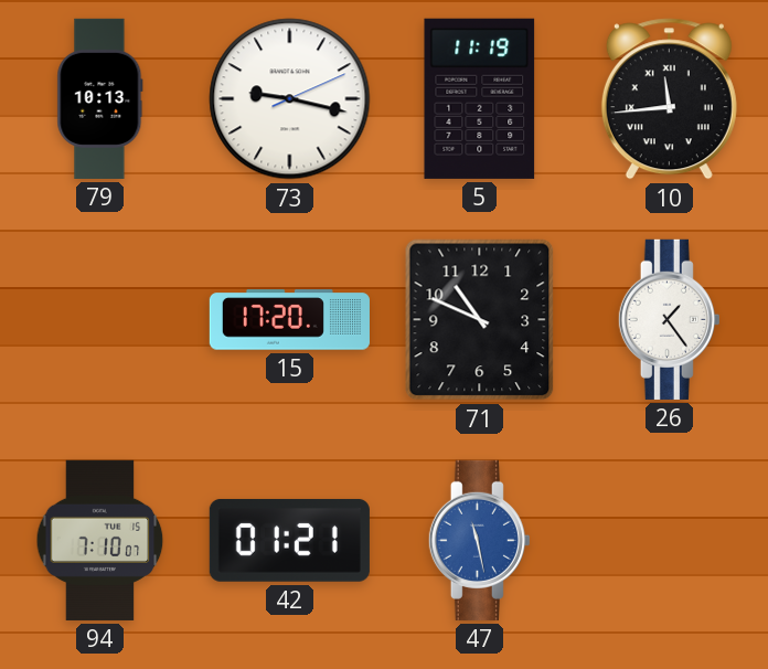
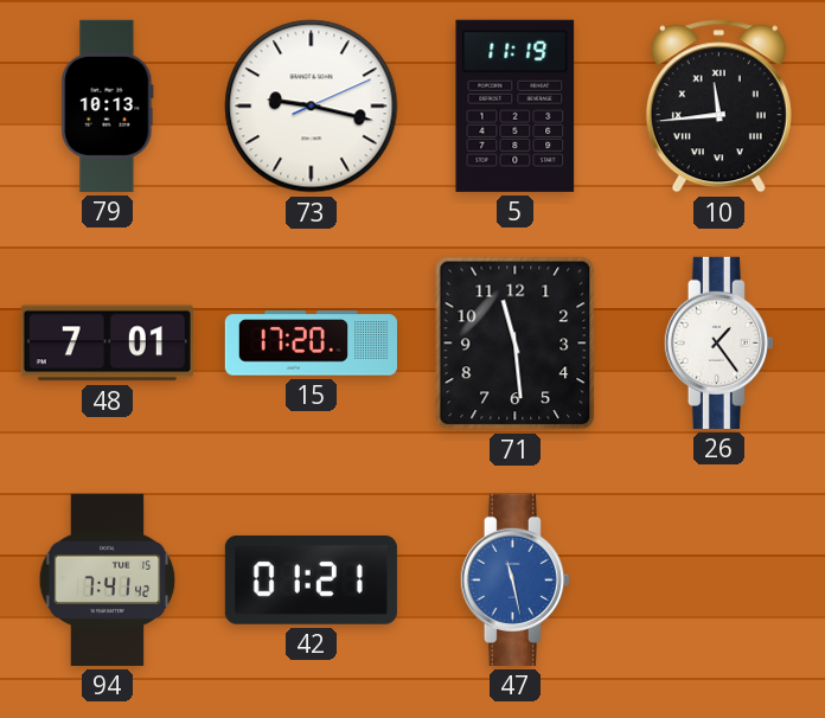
48: none -> 7:01 (107, 344)
71: 10:49 -> 11:29 (516, 344)
94: 7:10 -> 7:41 (108, 579)
